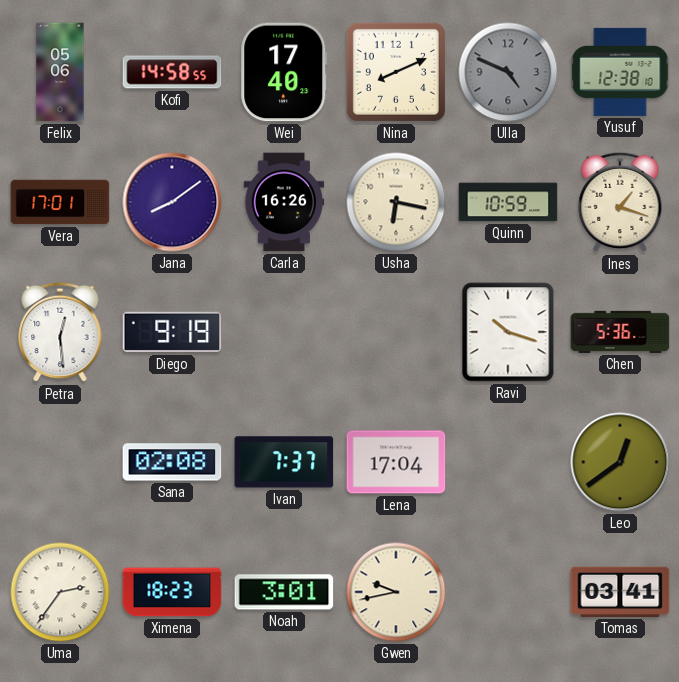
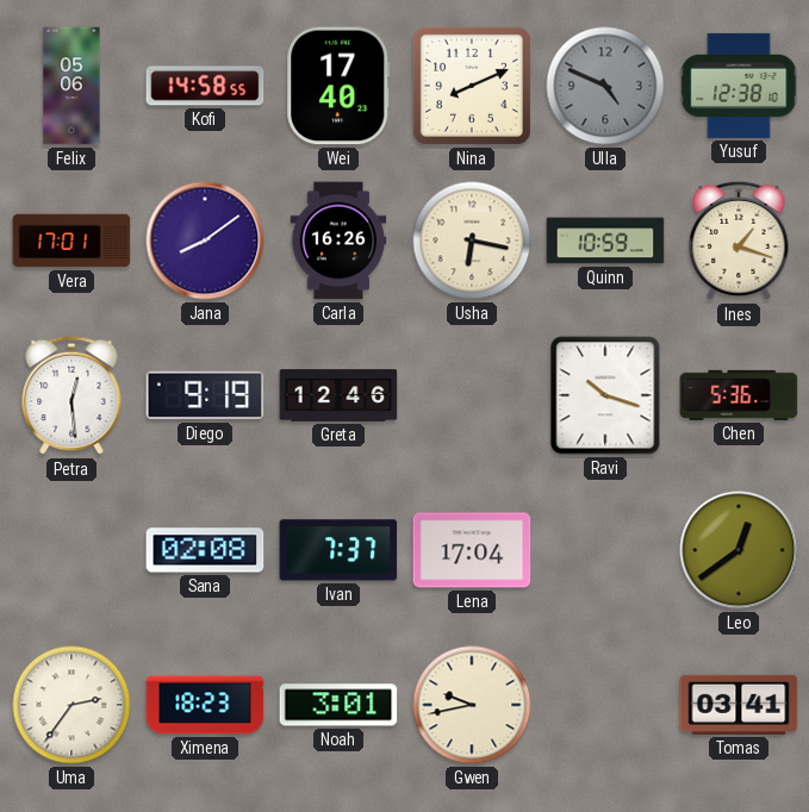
Greta: none -> 12:46 (338, 395)
